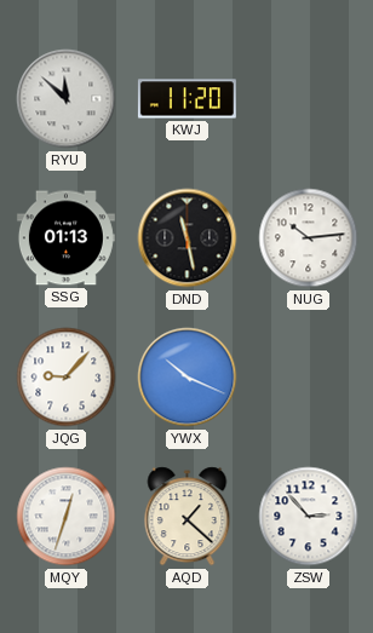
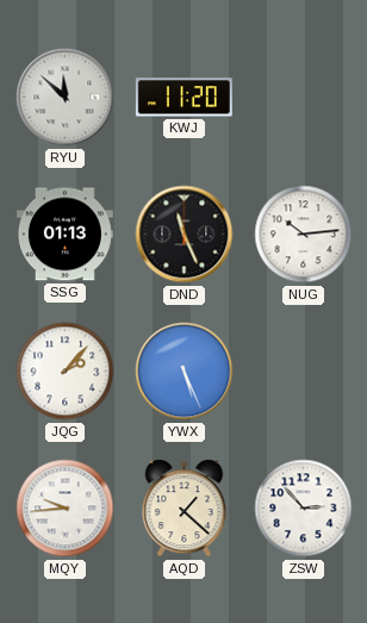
DND: 11:28 -> 11:26 (185, 235)
JQG: 9:07 -> 2:07 (66, 372)
YWX: 10:19 -> 5:26 (185, 372)
MQY: 12:33 -> 9:44 (66, 509)
